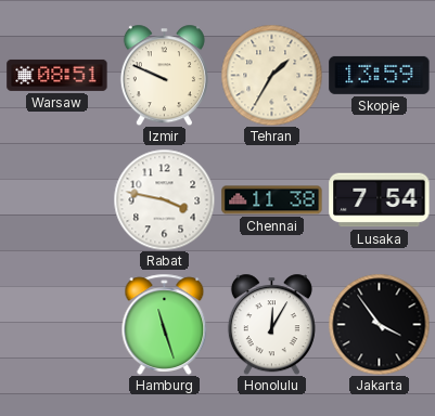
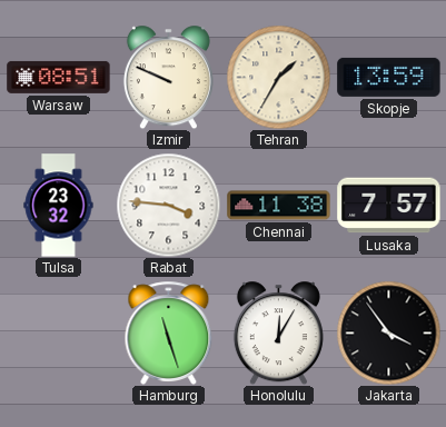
Tulsa: none -> 23:32 (59, 206)
Rabat: 3:47 -> 3:46 (168, 205)
Lusaka: 7:54 -> 7:57 (389, 206)
